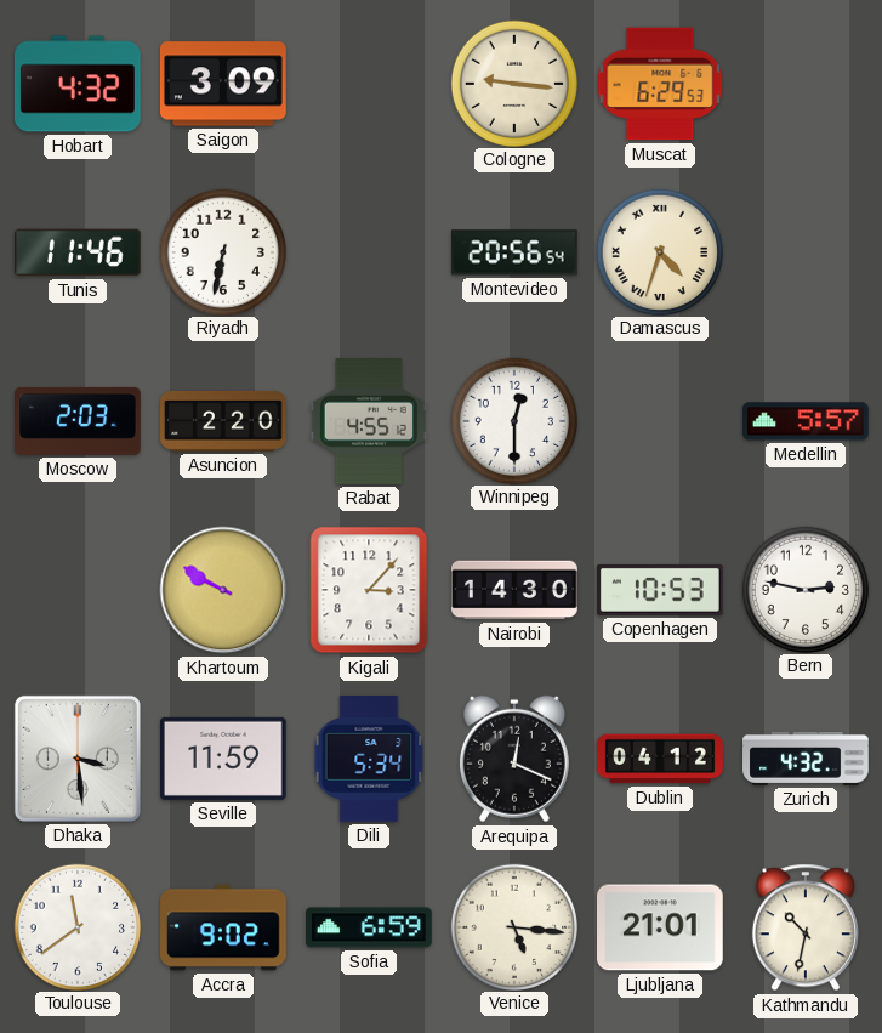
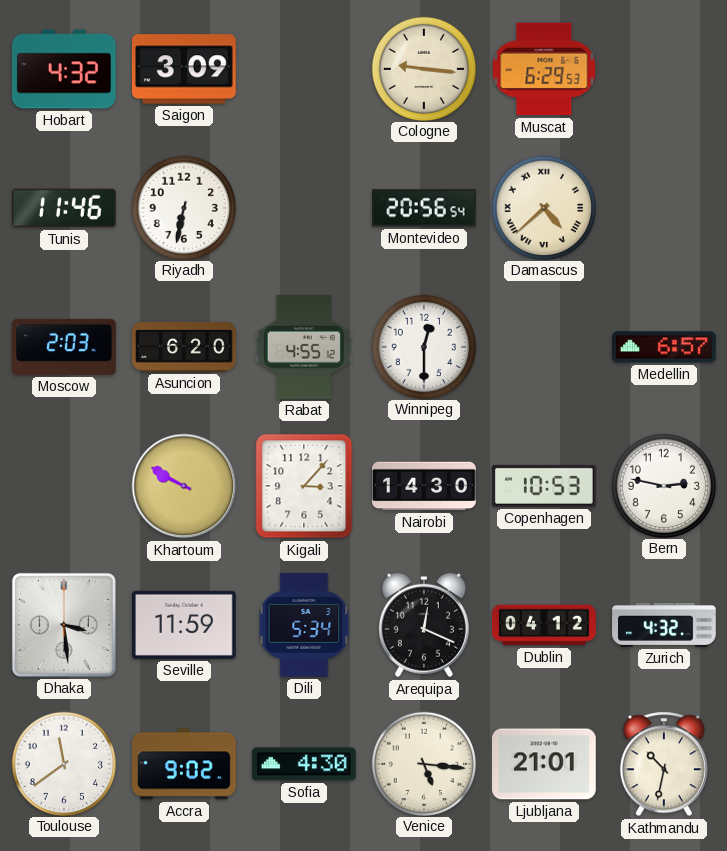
Damascus: 4:33 -> 4:38 (543, 207)
Asuncion: 2:20 -> 6:20 (184, 347)
Medellin: 5:57 -> 6:57 (665, 347)
Sofia: 6:59 -> 4:30 (305, 764)
